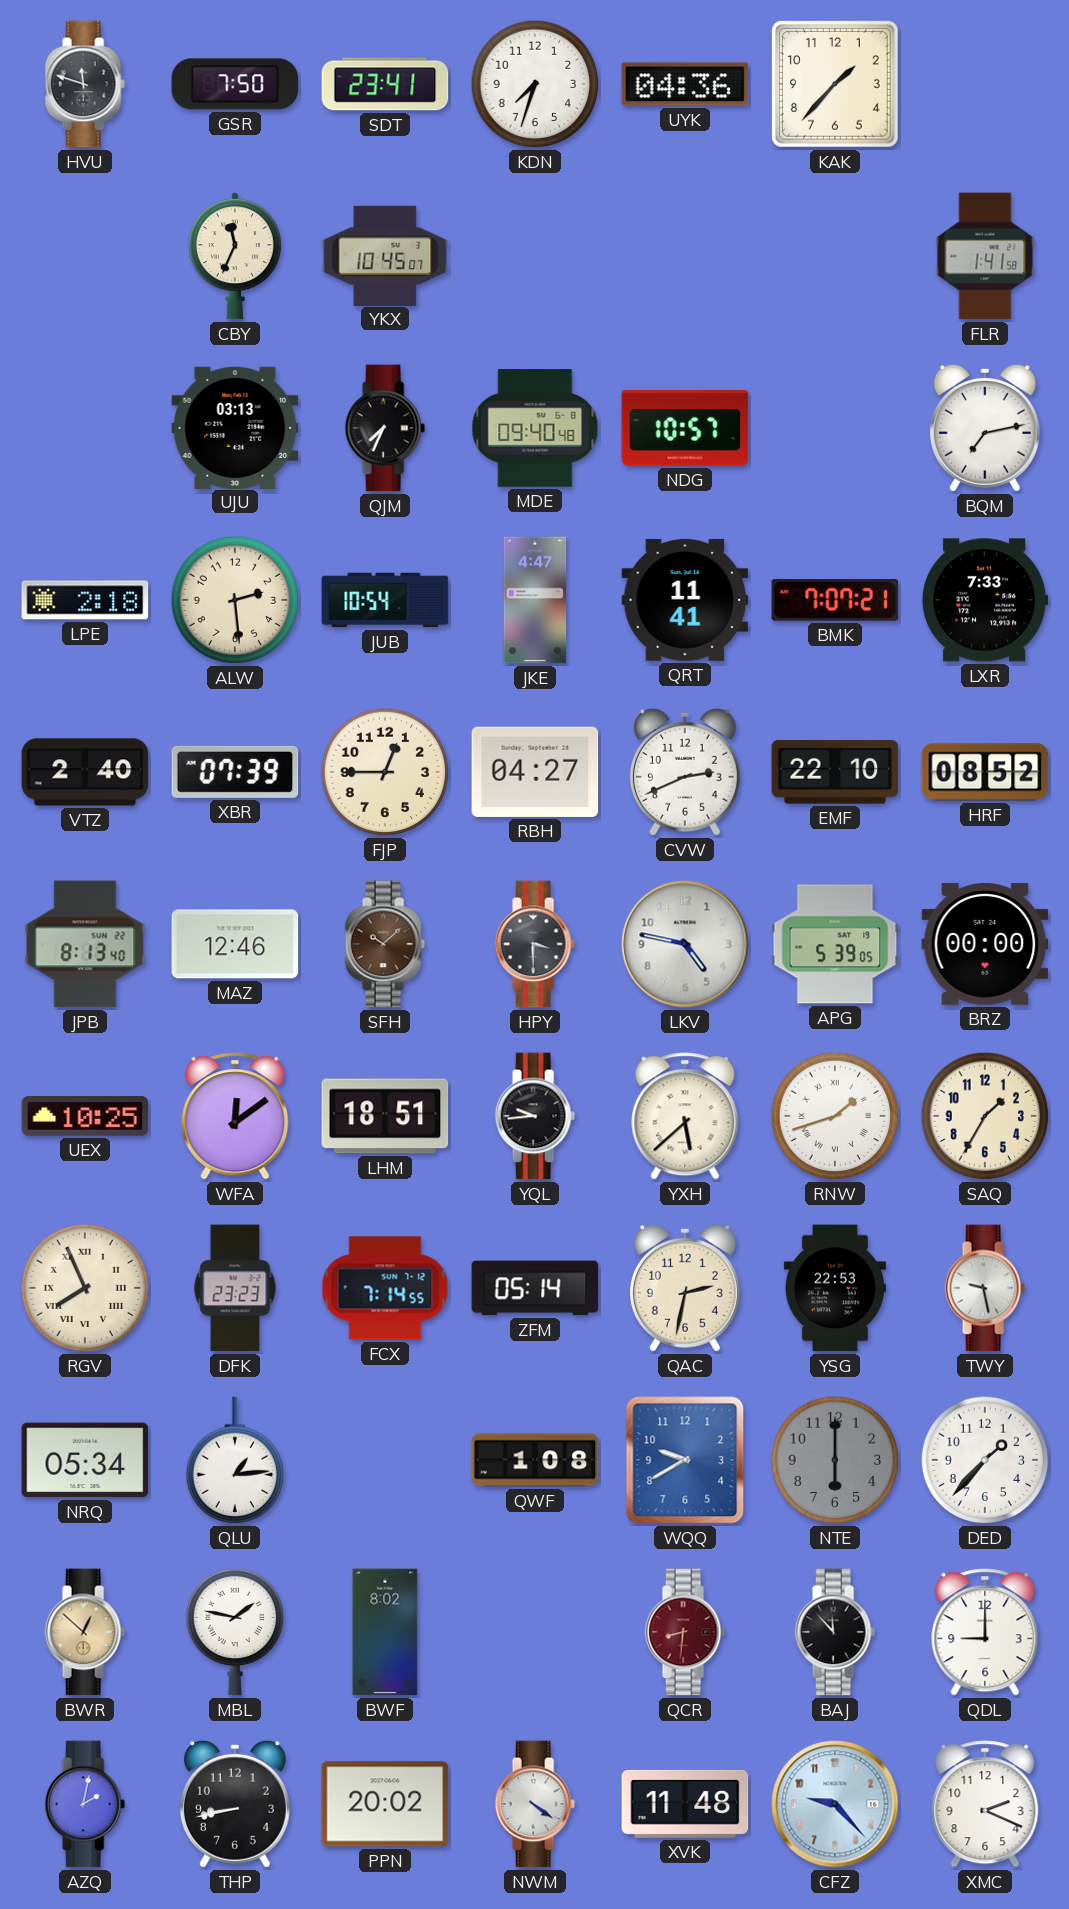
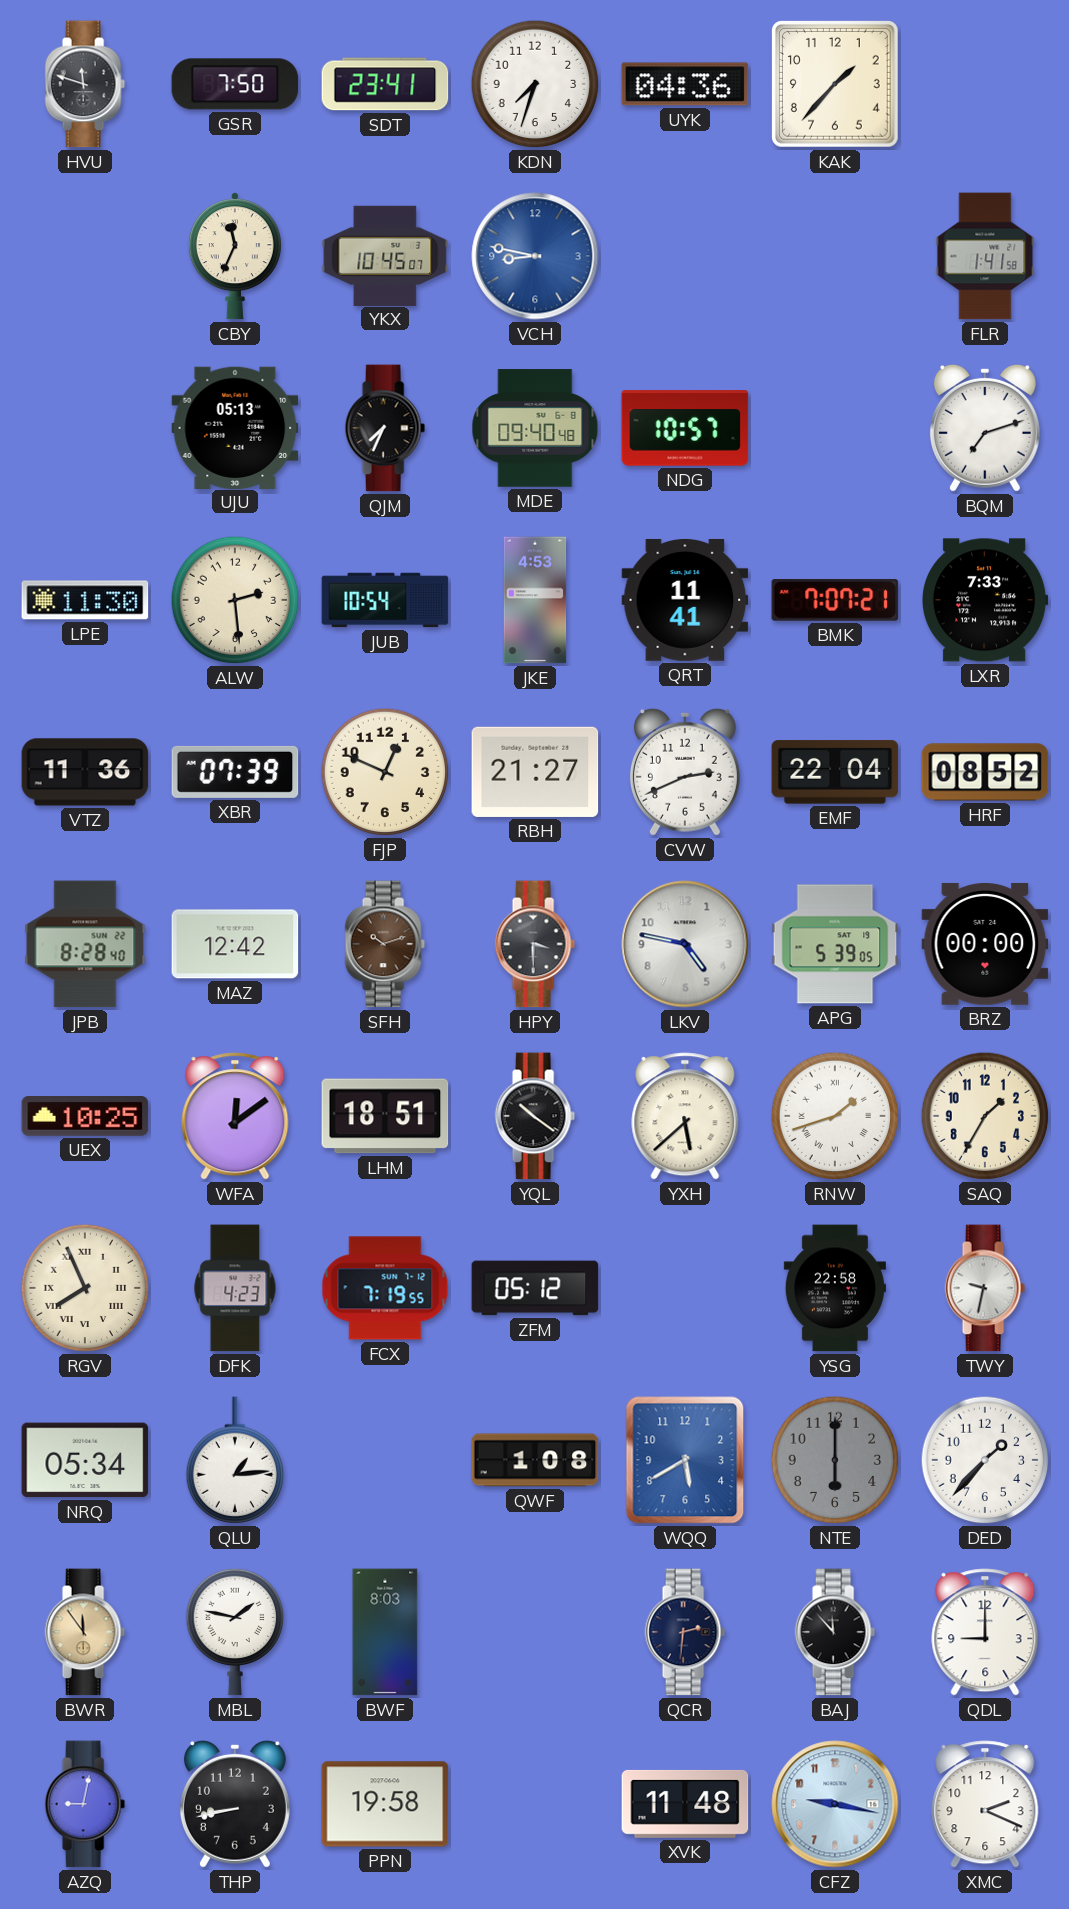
VCH: none -> 8:47 (535, 256)
UJU: 03:13 -> 05:13 (235, 427)
BQM: 7:13 -> 7:12 (985, 428)
LPE: 2:18 -> 11:30 (85, 600)
JKE: 4:47 -> 4:53 (535, 600)
VTZ: 2:40 -> 11:36 (85, 772)
FJP: 12:45 -> 12:49 (385, 772)
RBH: 04:27 -> 21:27 (535, 772)
EMF: 22:10 -> 22:04 (835, 772)
JPB: 8:13 -> 8:28 (85, 944)
MAZ: 12:46 -> 12:42 (235, 944)
SFH: 10:08 -> 10:12 (385, 944)
YQL: 9:44 -> 10:21 (535, 1116)
DFK: 23:23 -> 4:23 (235, 1288)
FCX: 7:14 -> 7:19 (385, 1288)
ZFM: 05:14 -> 05:12 (535, 1288)
QAC: 2:32 -> none (685, 1288)
YSG: 22:53 -> 22:58 (835, 1288)
TWY: 9:28 -> 9:32 (985, 1288)
WQQ: 9:40 -> 5:40 (685, 1460)
BWR: 12:52 -> 11:54 (85, 1632)
BWF: 8:02 -> 8:03 (385, 1632)
QCR: 8:31 -> 2:31 (685, 1632)
QCR dial: burgundy -> navy (685, 1632)
AZQ: 2:02 -> 9:02 (85, 1804)
PPN: 20:02 -> 19:58 (385, 1804)
NWM: 4:21 -> none (535, 1804)
CFZ: 9:23 -> 9:17 (835, 1804)
